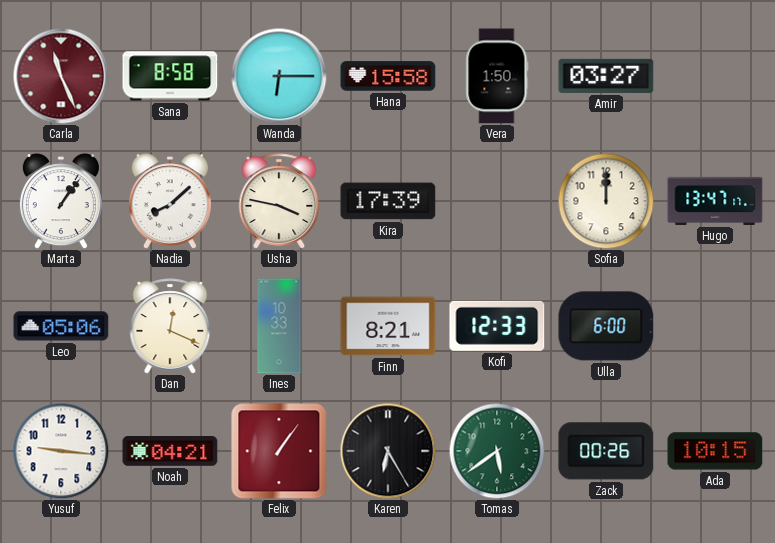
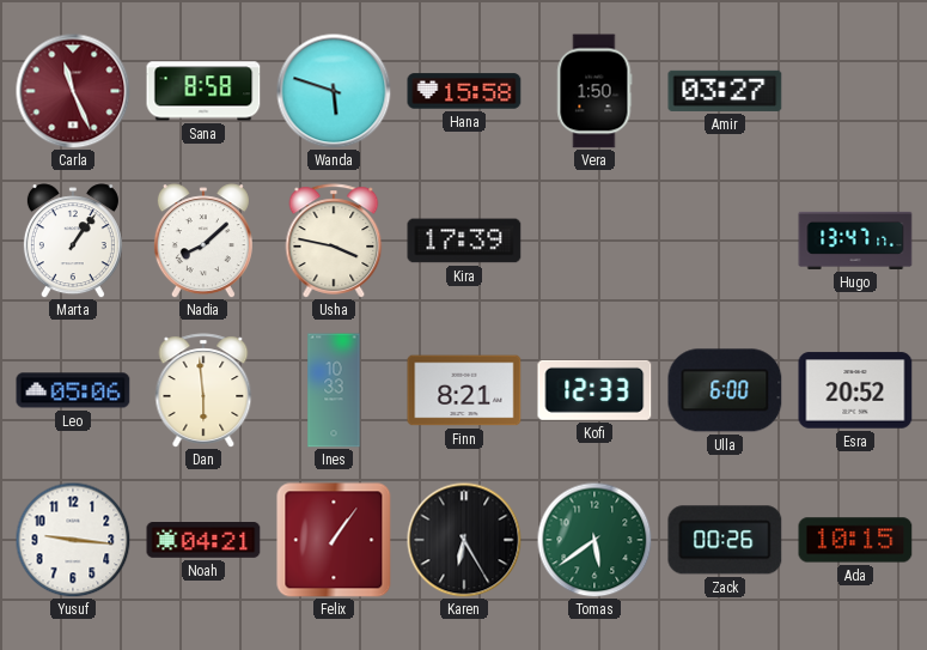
Wanda: 6:15 -> 5:48 (334, 91)
Sofia: 12:00 -> none (606, 201)
Dan: 12:19 -> 5:59 (203, 390)
Esra: none -> 20:52 (855, 390)
